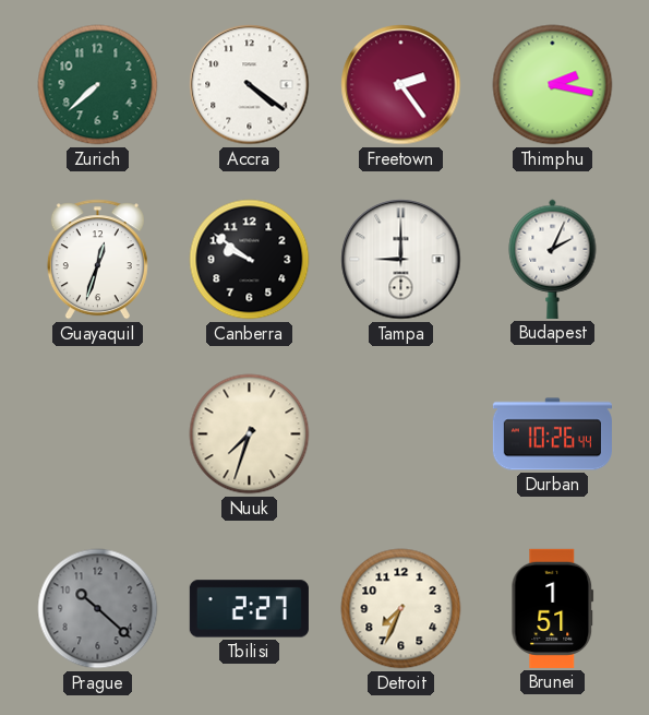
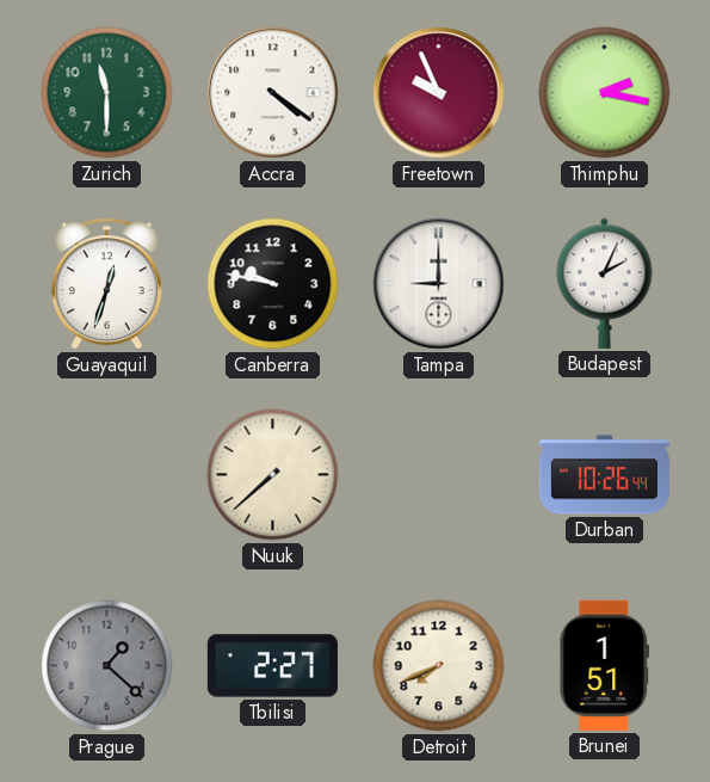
Zurich: 7:38 -> 11:30 (107, 93)
Freetown: 2:24 -> 9:56 (439, 93)
Canberra: 9:51 -> 9:47 (273, 284)
Nuuk: 7:33 -> 7:38 (273, 475)
Prague: 10:22 -> 1:22 (107, 666)
Detroit: 7:34 -> 7:41 (439, 666)
